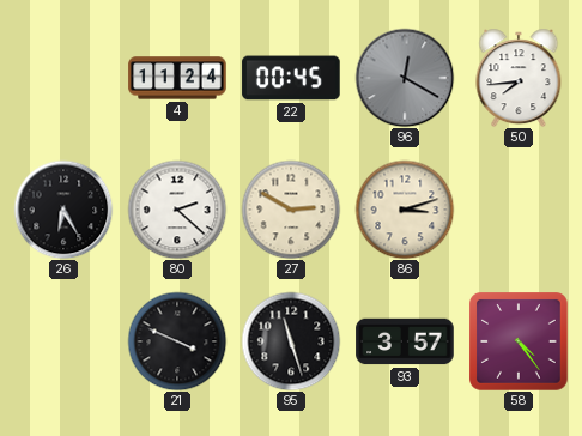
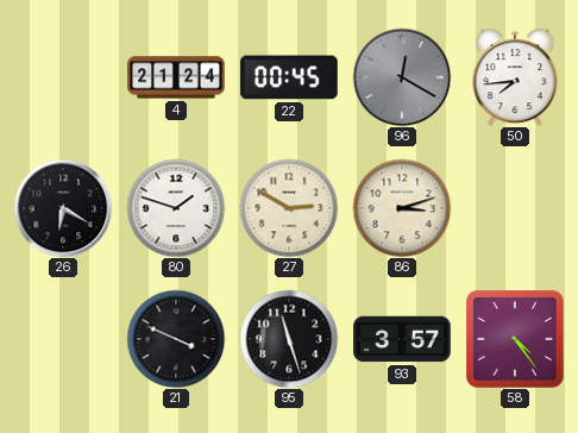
4: 11:24 -> 21:24 (176, 77)
26: 6:25 -> 6:20 (63, 208)
80: 2:22 -> 1:48 (176, 208)
